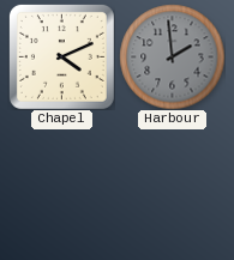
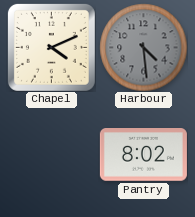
Harbour: 1:59 -> 4:29 (143, 47)
Pantry: none -> 8:02 (143, 155)
